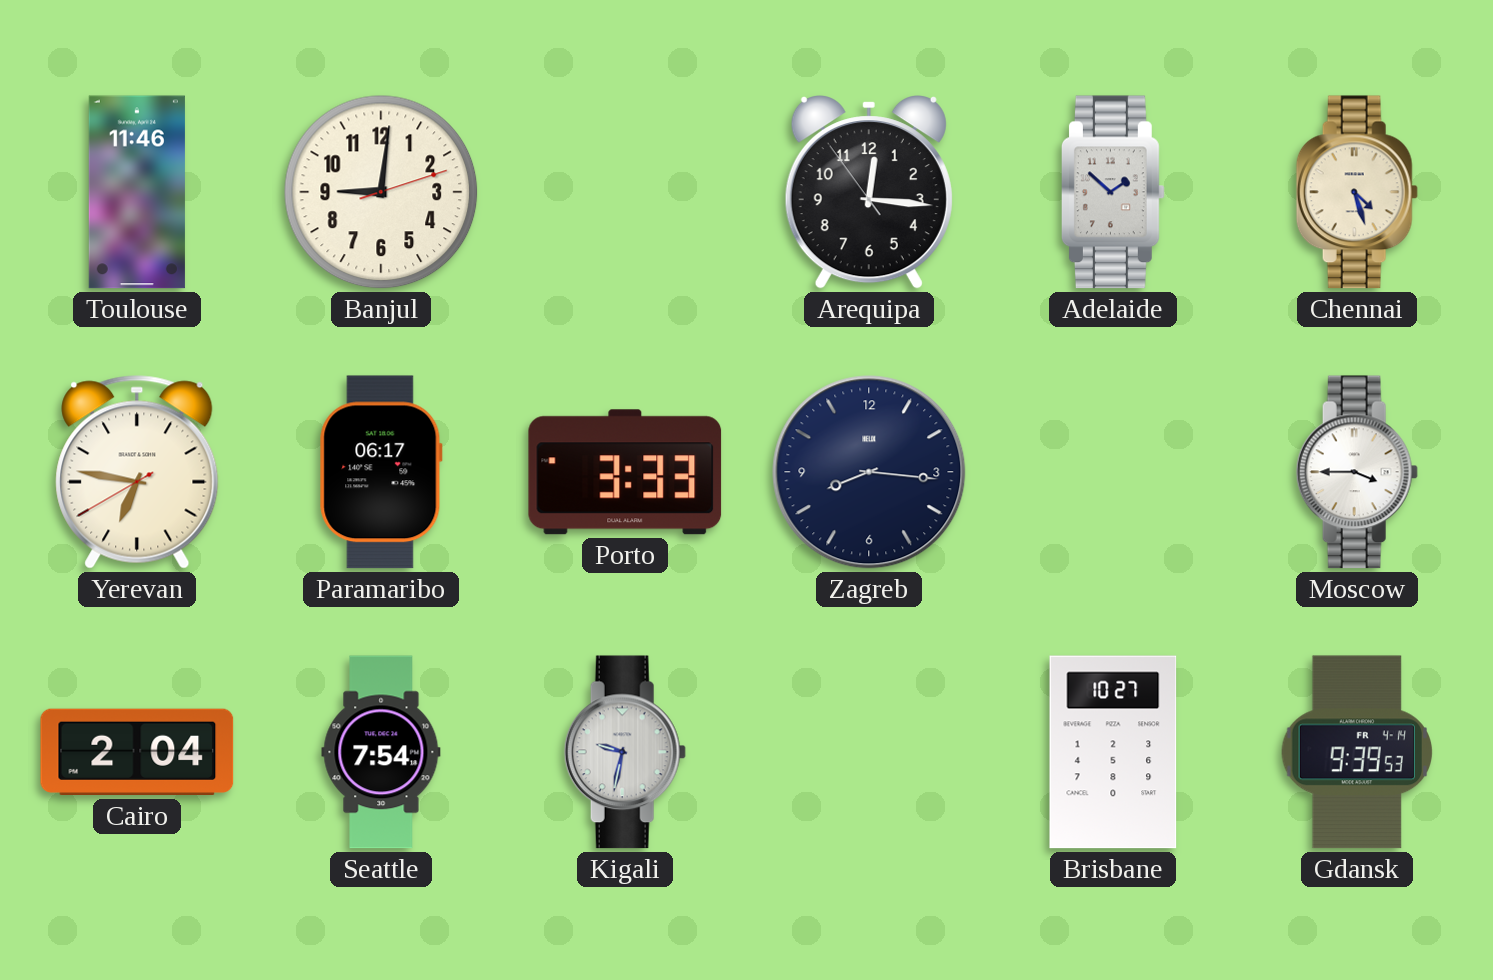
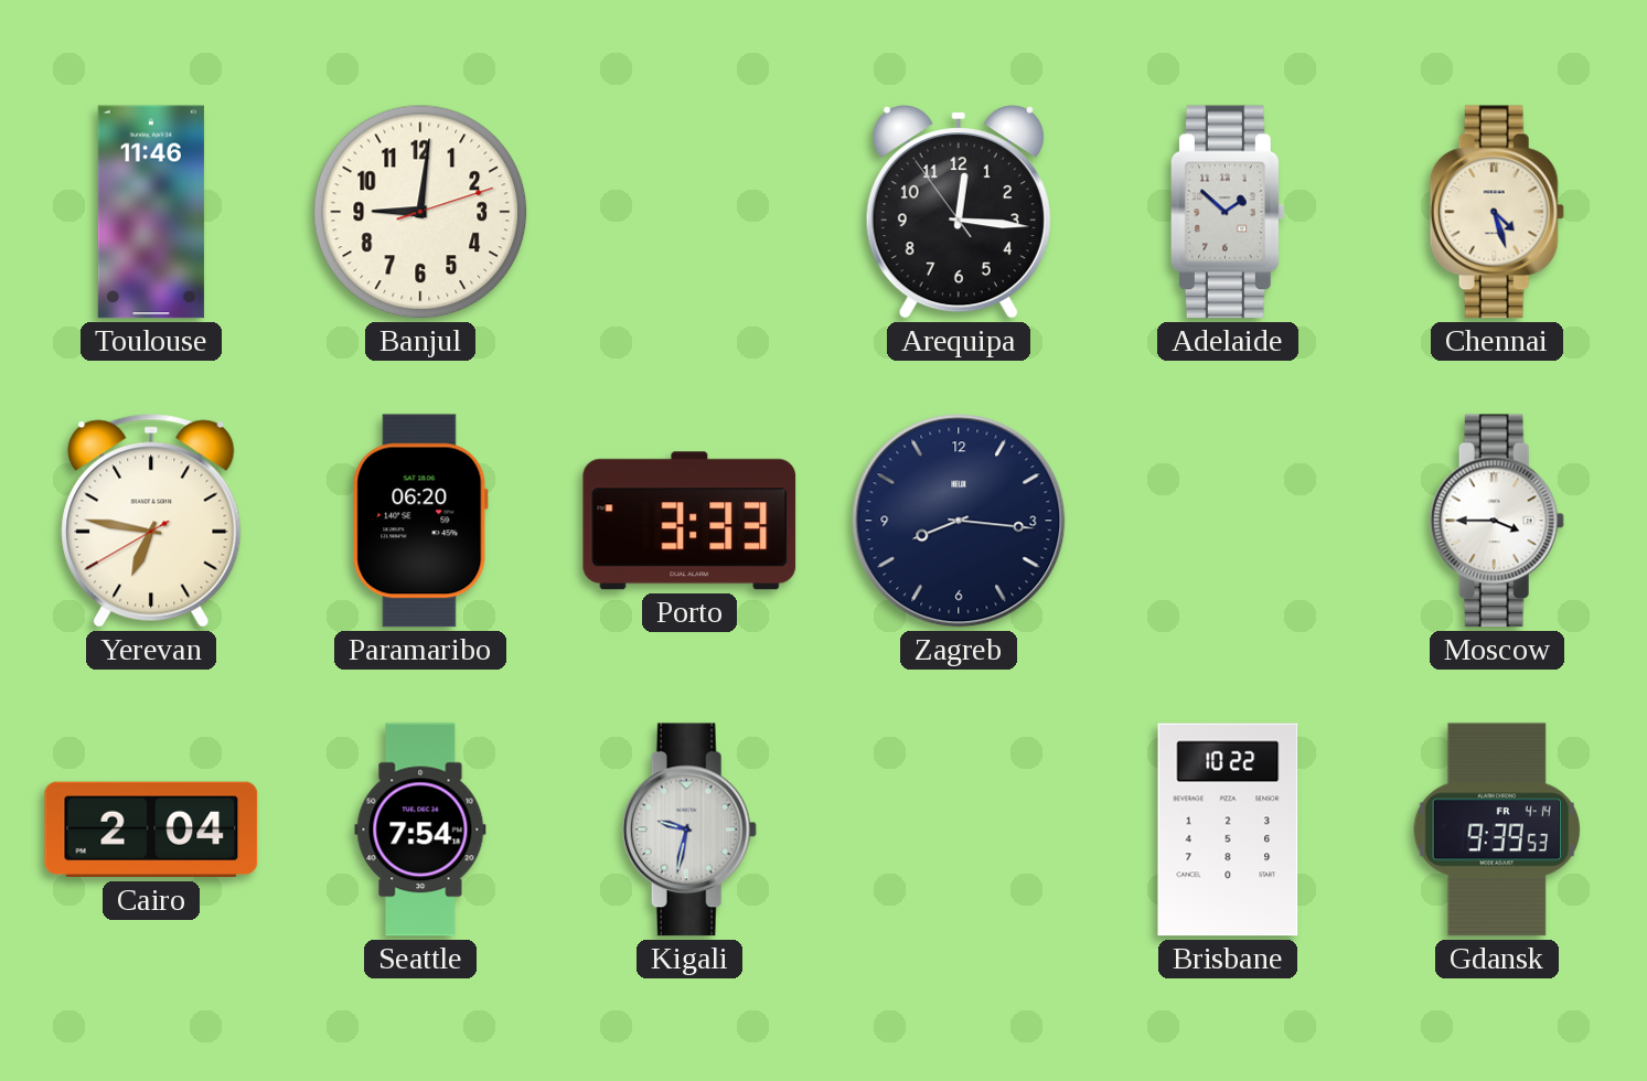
Paramaribo: 06:17 -> 06:20 (420, 521)
Brisbane: 10:27 -> 10:22 (1228, 830)
